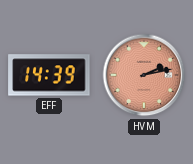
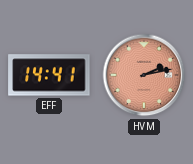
EFF: 14:39 -> 14:41 (49, 75)
